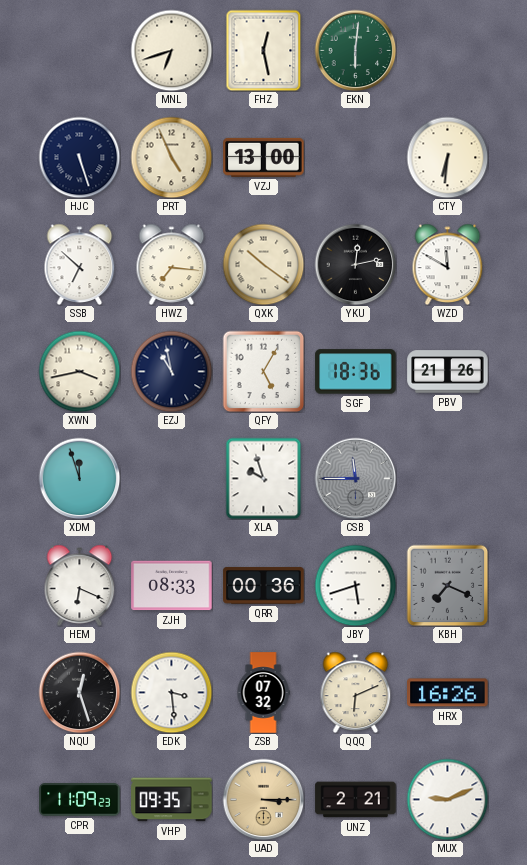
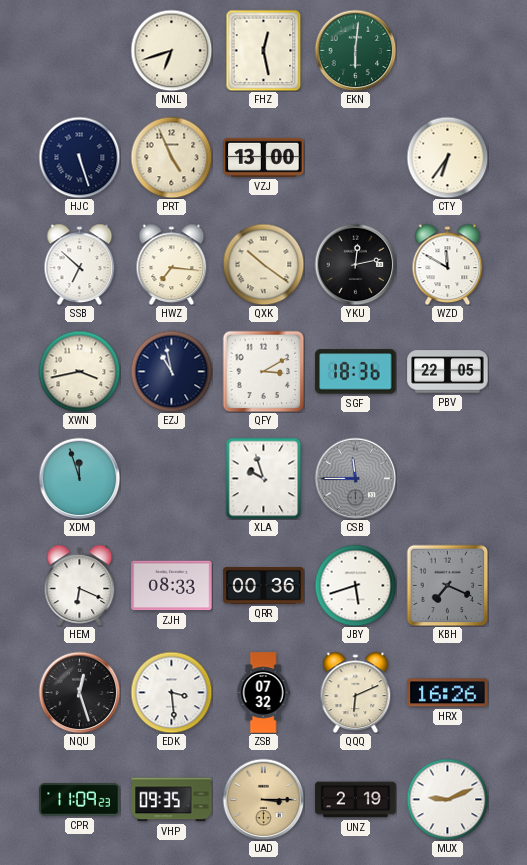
CTY: 6:31 -> 6:36 (447, 157)
QFY: 5:05 -> 3:10 (263, 371)
PBV: 21:26 -> 22:05 (448, 372)
UNZ: 2:21 -> 2:19 (356, 800)
